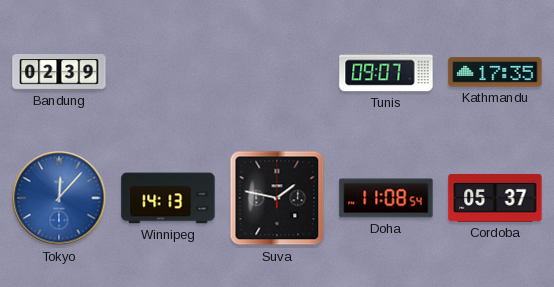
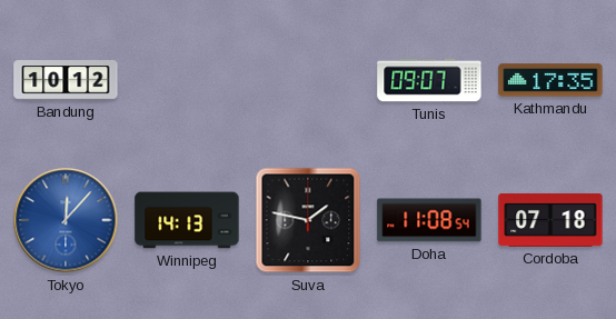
Bandung: 02:39 -> 10:12 (66, 80)
Cordoba: 05:37 -> 07:18 (550, 220)
